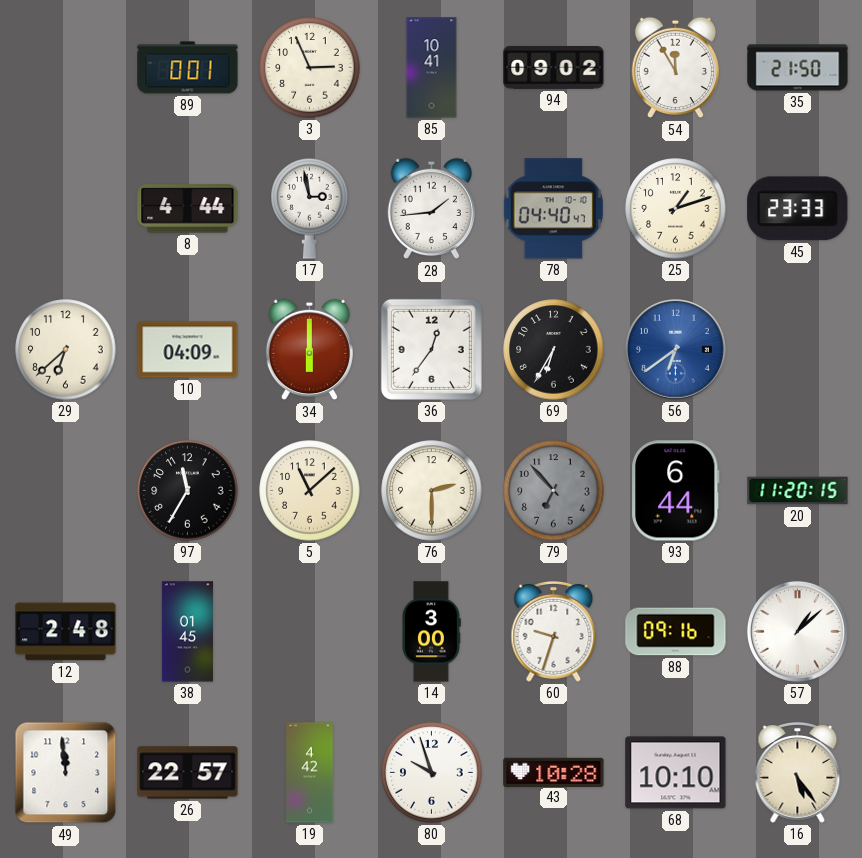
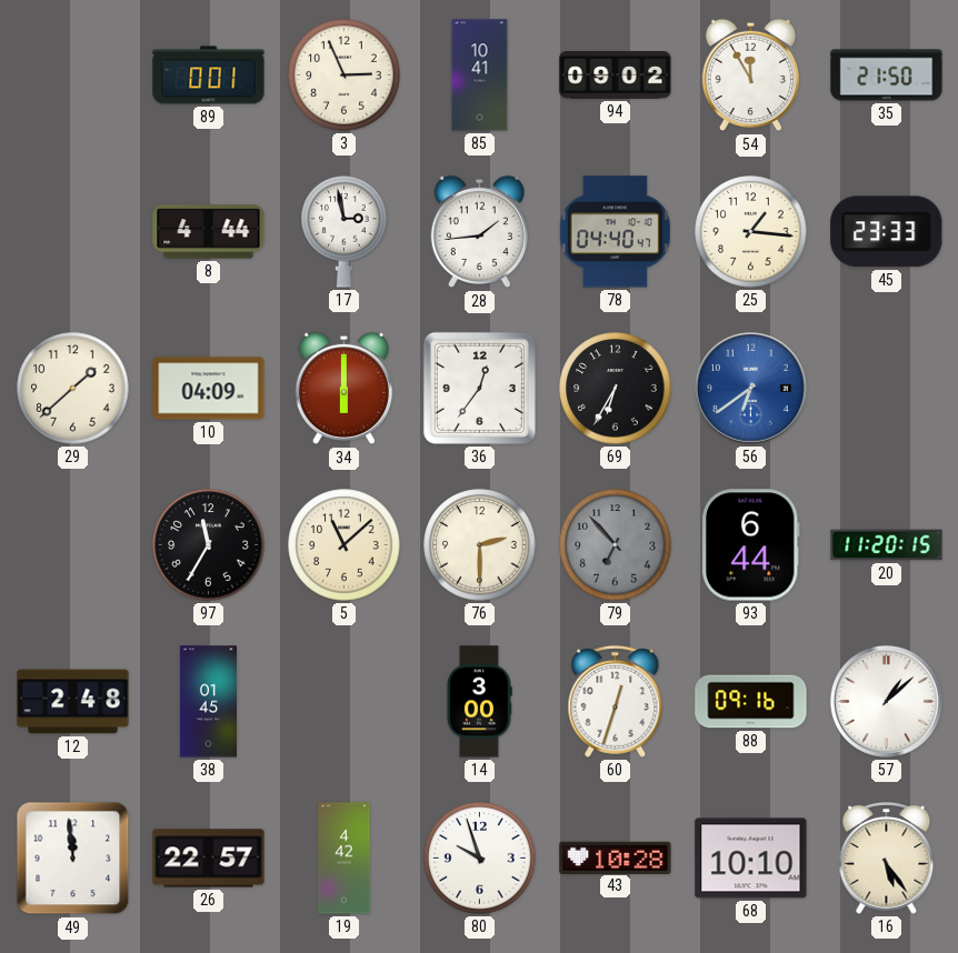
25: 1:12 -> 1:16 (751, 232)
29: 6:38 -> 1:38 (73, 389)
60: 9:33 -> 12:33 (616, 701)
